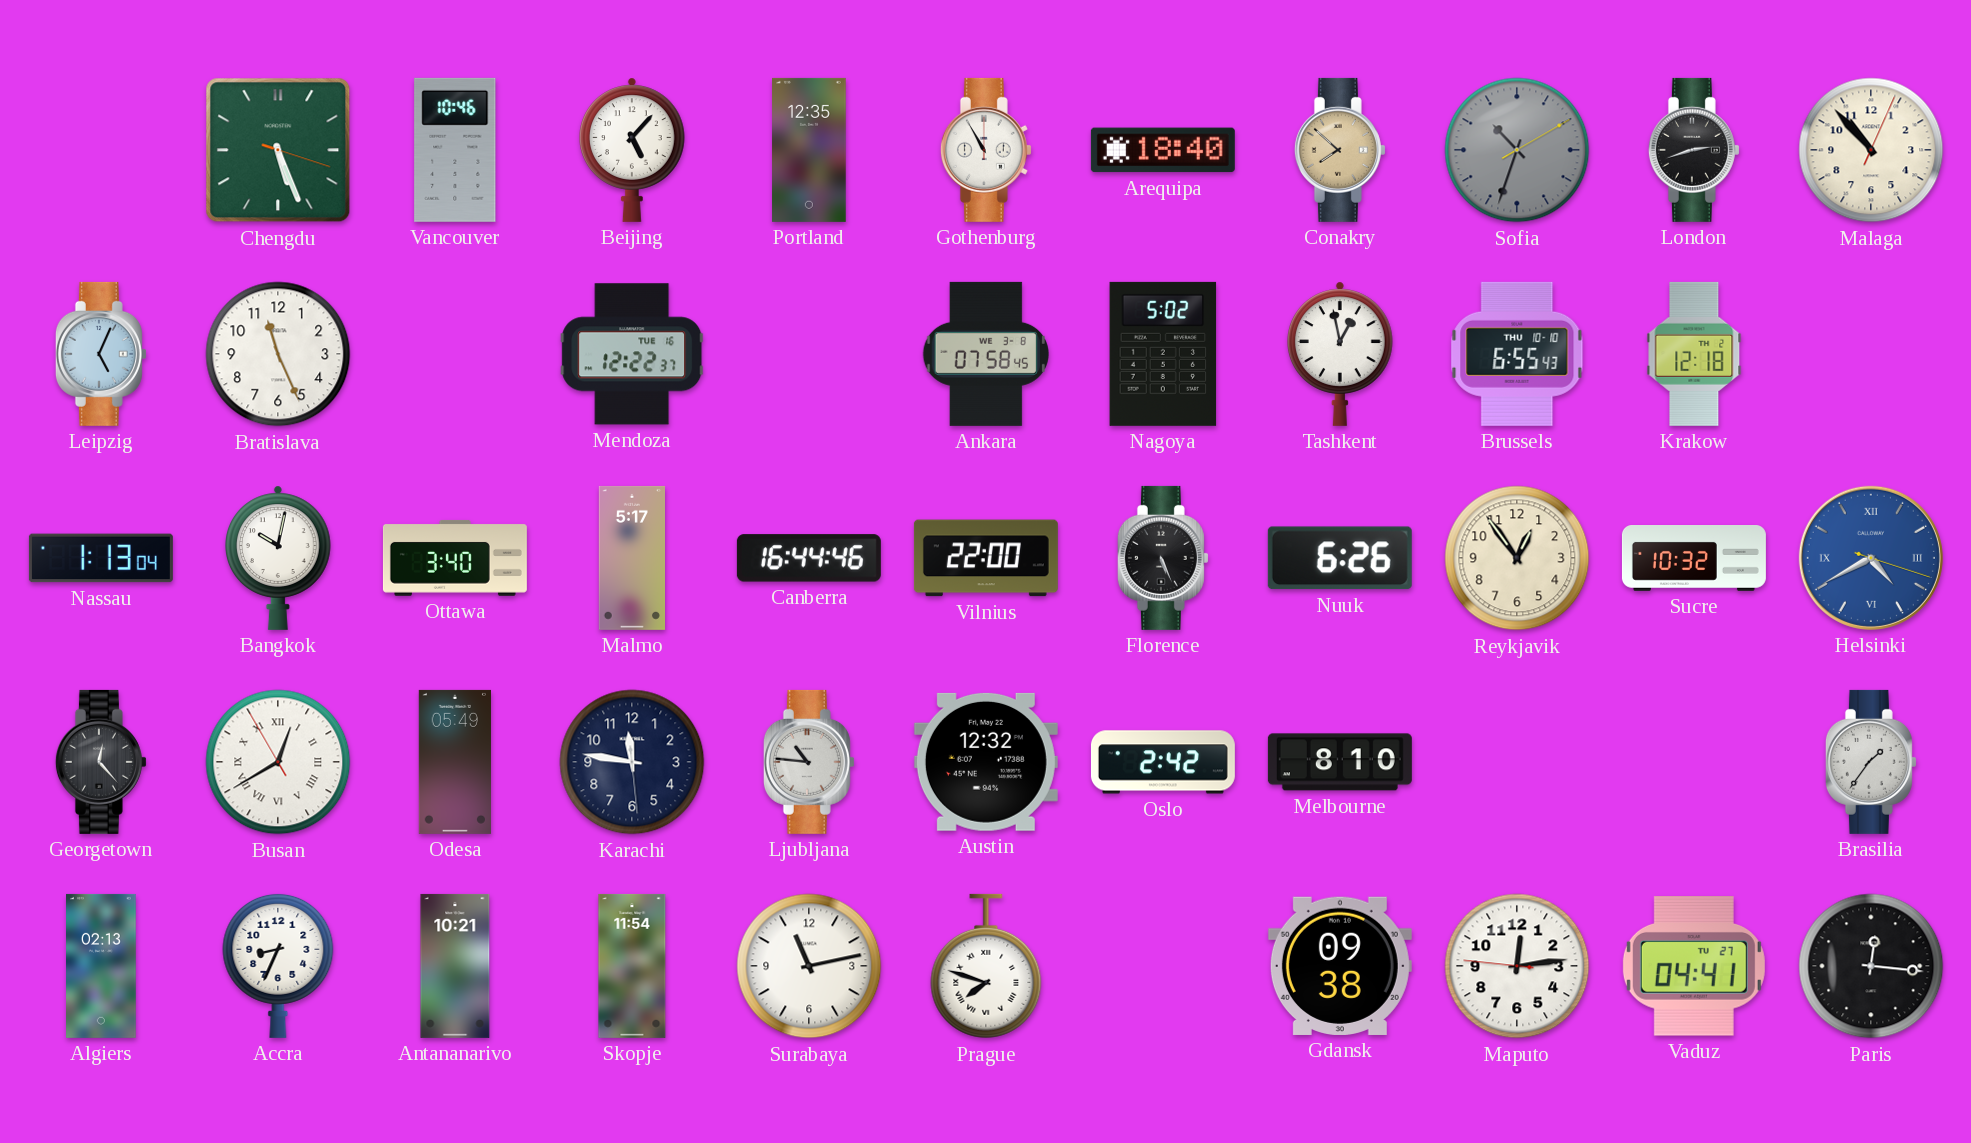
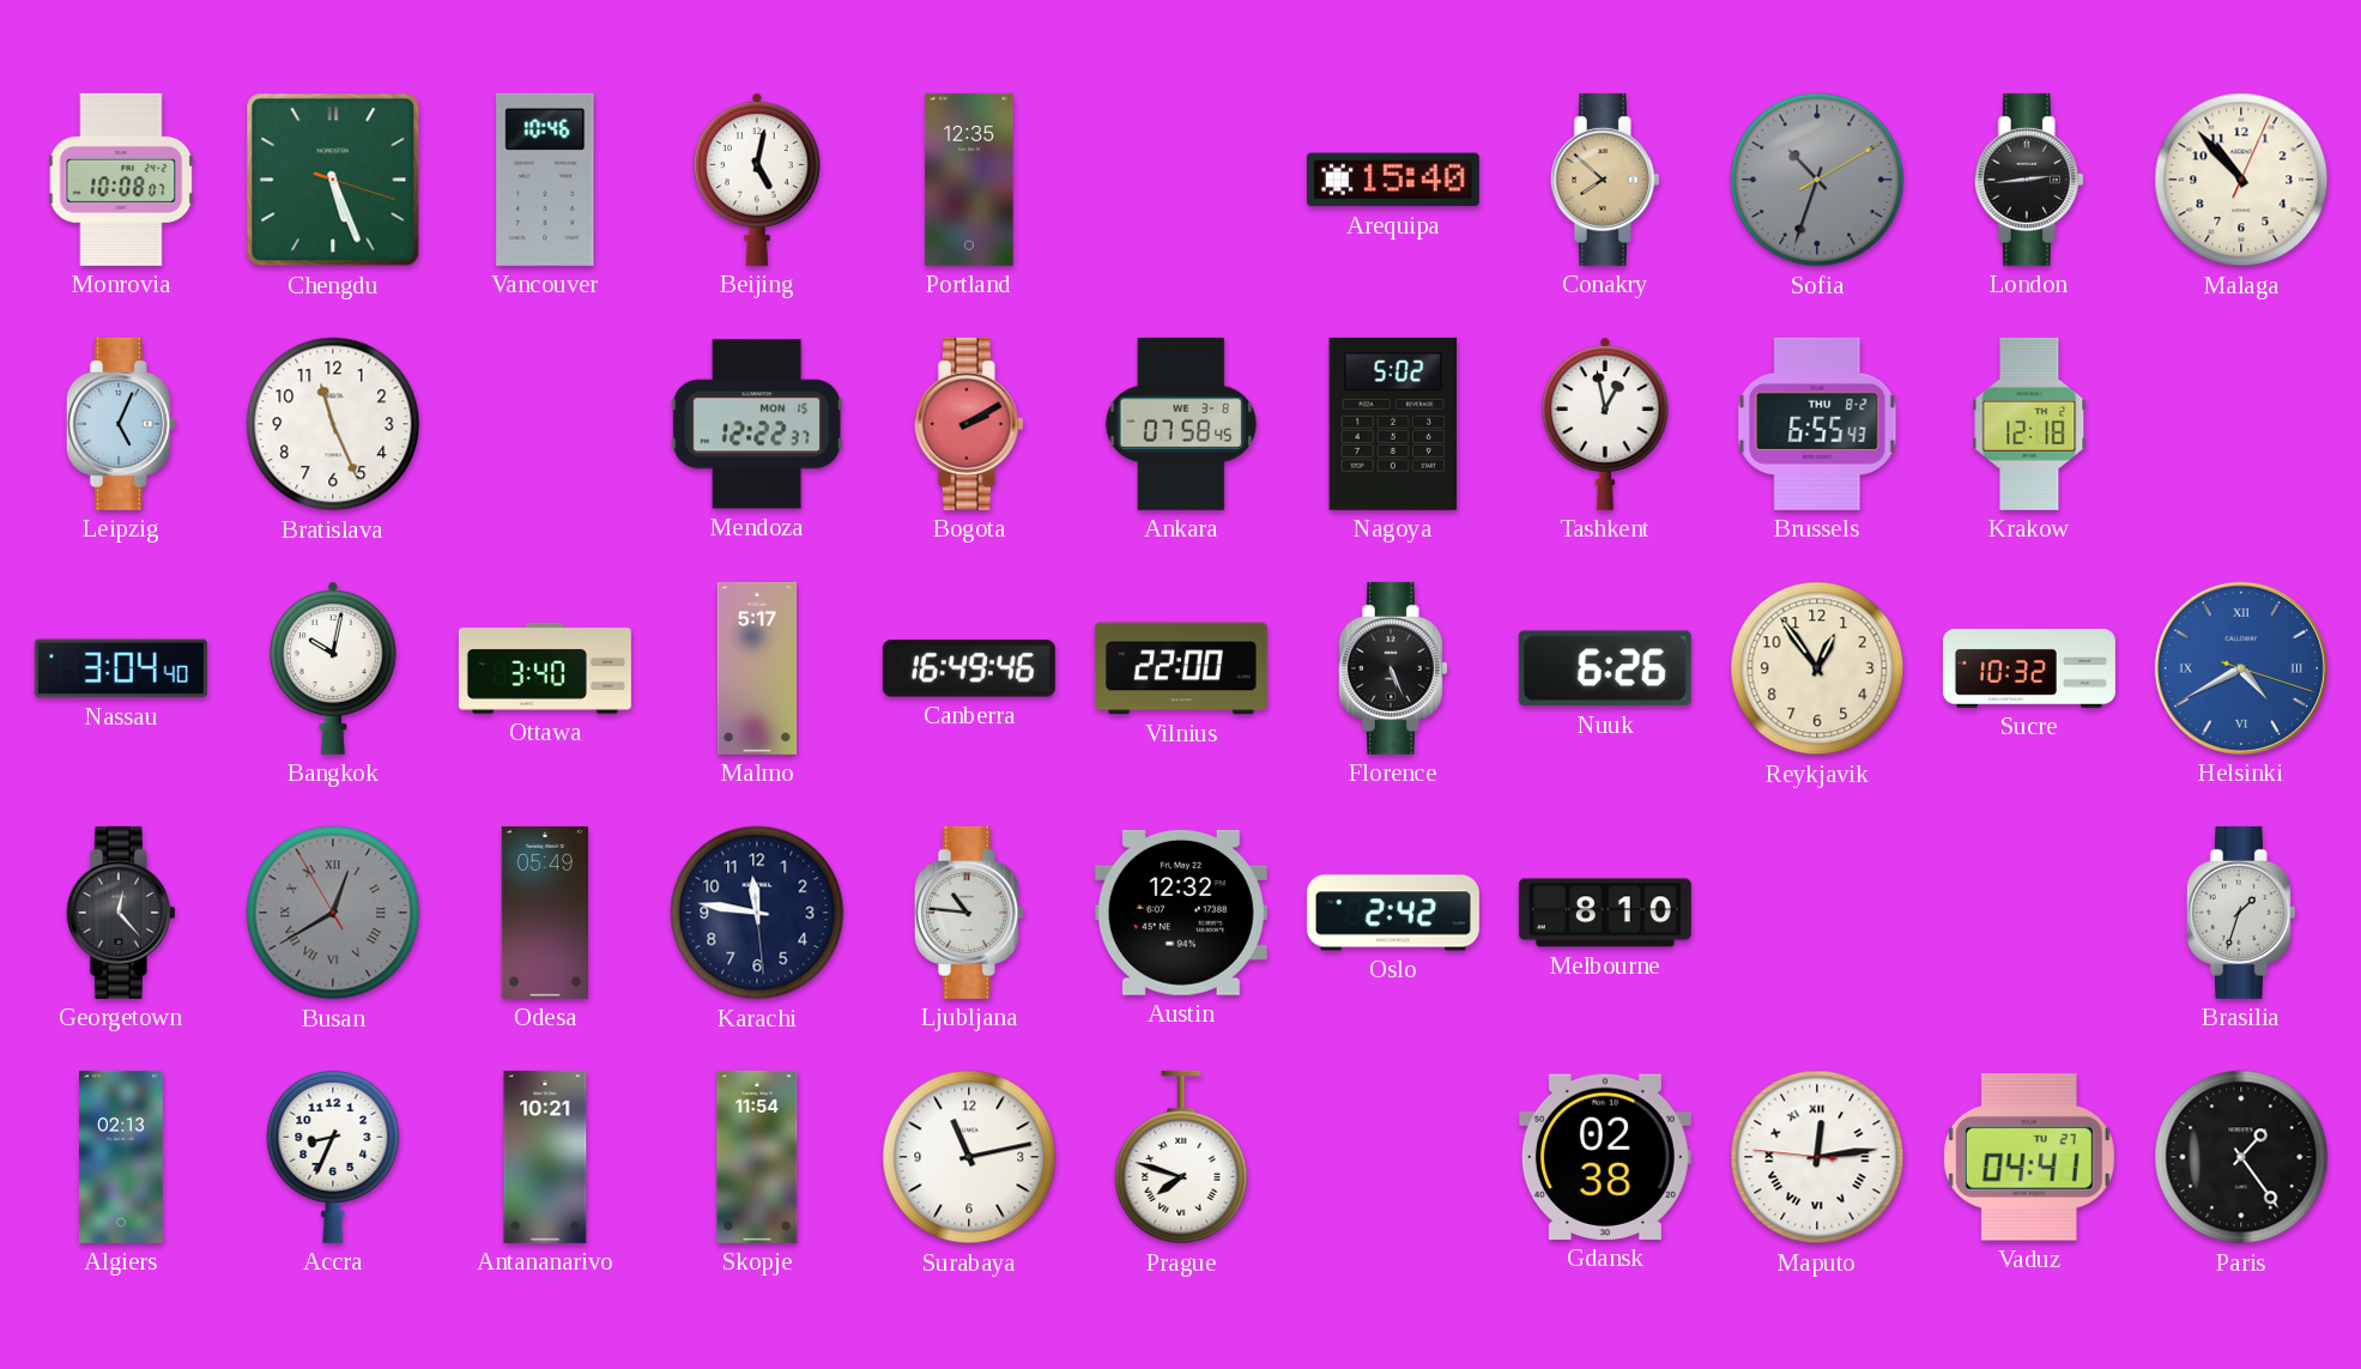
Monrovia: none -> 10:08 (121, 180)
Beijing: 5:07 -> 5:02 (758, 180)
Gothenburg: 10:55 -> none (986, 150)
Arequipa: 18:40 -> 15:40 (1393, 180)
London: 2:42 -> 2:44 (2029, 180)
Mendoza date: TUE 16 -> MON 15 (757, 424)
Bogota: none -> 2:10 (969, 424)
Brussels date: THU 10-10 -> THU 8-2 (1817, 424)
Nassau: 1:13 -> 3:04 (121, 668)
Canberra: 16:44 -> 16:49 (969, 668)
Busan dial: white -> grey (333, 913)
Brasilia: 1:36 -> 1:33 (2241, 913)
Gdansk: 09:38 -> 02:38 (1605, 1157)
Maputo numerals: Arabic -> Roman (1817, 1157)
Paris: 12:16 -> 1:24 (2241, 1157)
